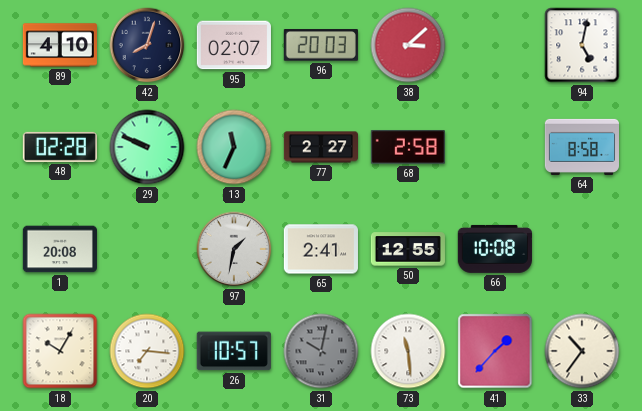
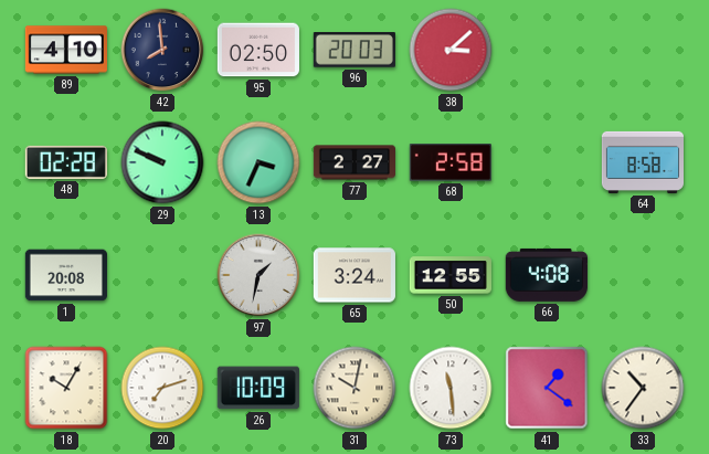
42: 8:03 -> 7:59 (162, 50)
95: 02:07 -> 02:50 (258, 50)
94: 5:02 -> none (582, 45)
13: 11:34 -> 3:34 (258, 162)
65: 2:41 -> 3:24 (353, 275)
66: 10:08 -> 4:08 (547, 275)
20: 7:16 -> 7:12 (162, 388)
26: 10:57 -> 10:09 (258, 388)
31 dial: grey -> cream (354, 388)
41: 1:37 -> 1:21 (547, 388)
